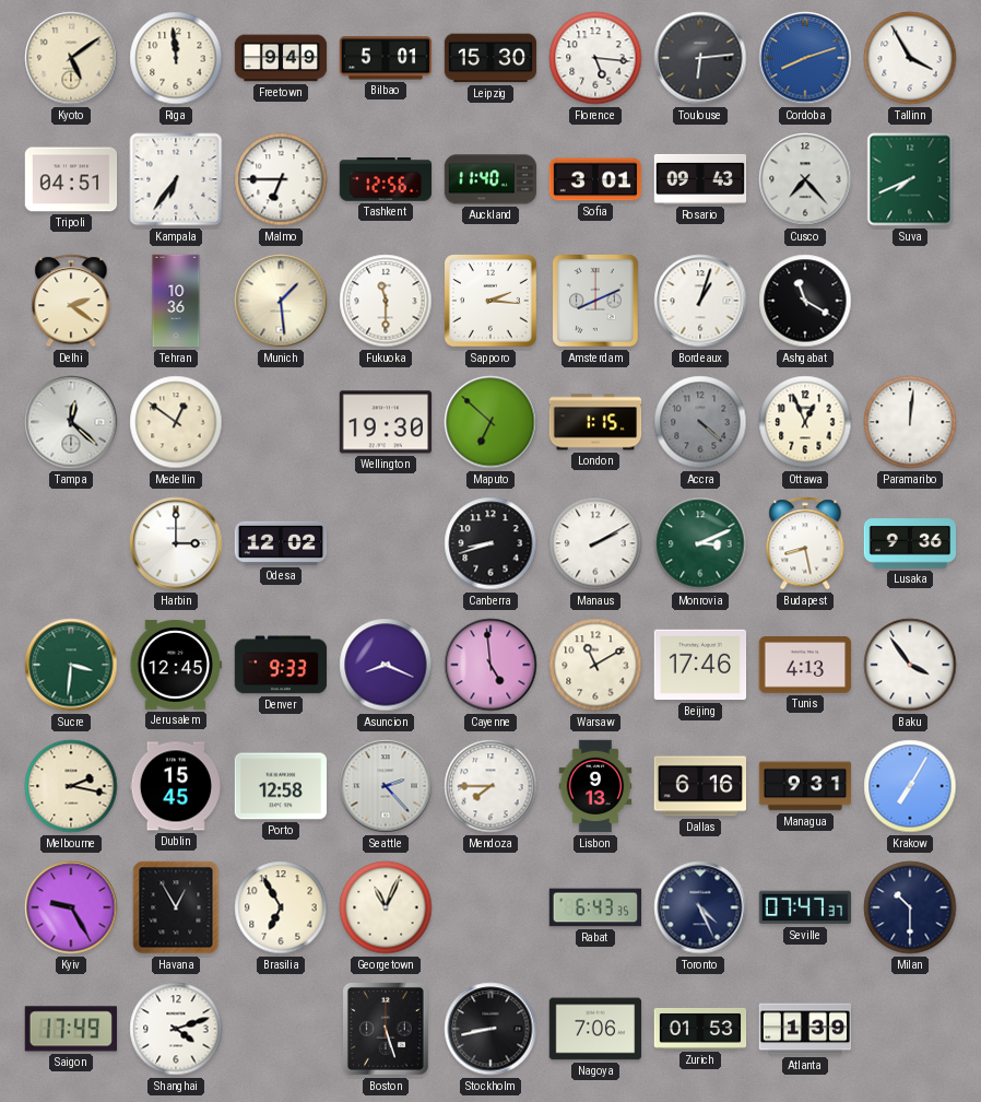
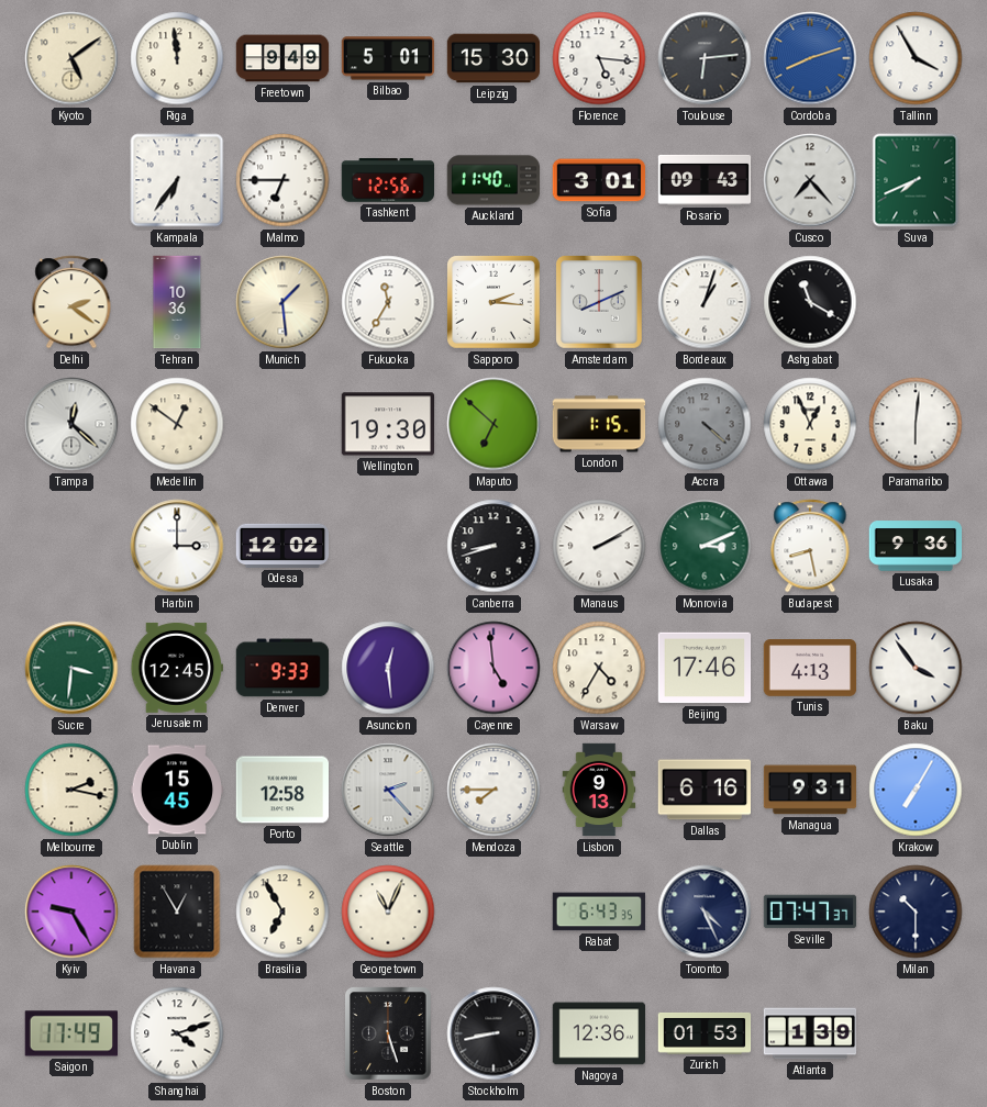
Tripoli: 04:51 -> none (71, 179)
Fukuoka: 11:30 -> 11:35 (388, 302)
Paramaribo: 12:01 -> 6:01 (916, 424)
Asuncion: 8:19 -> 12:29 (388, 668)
Warsaw: 11:10 -> 4:35 (599, 668)
Nagoya: 7:06 -> 12:36 (599, 1033)
